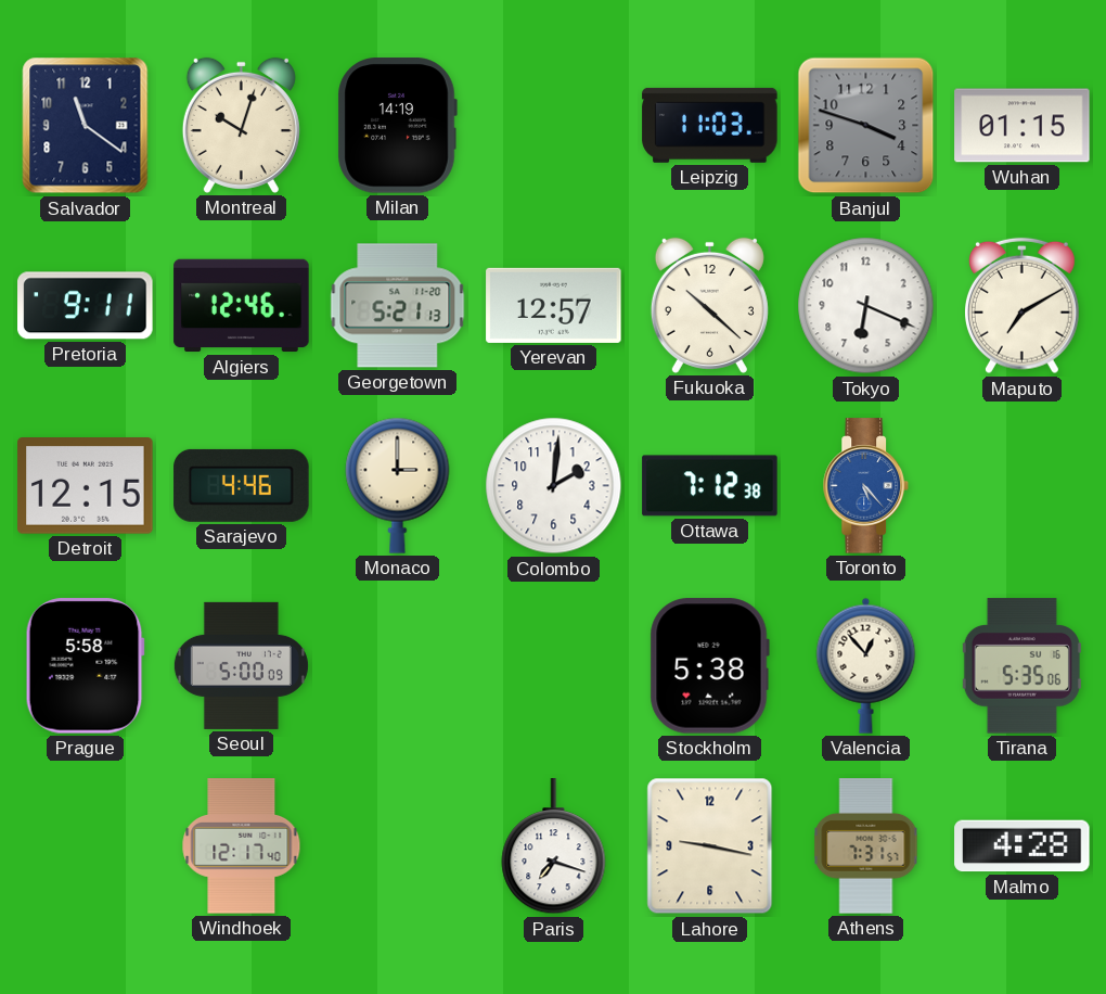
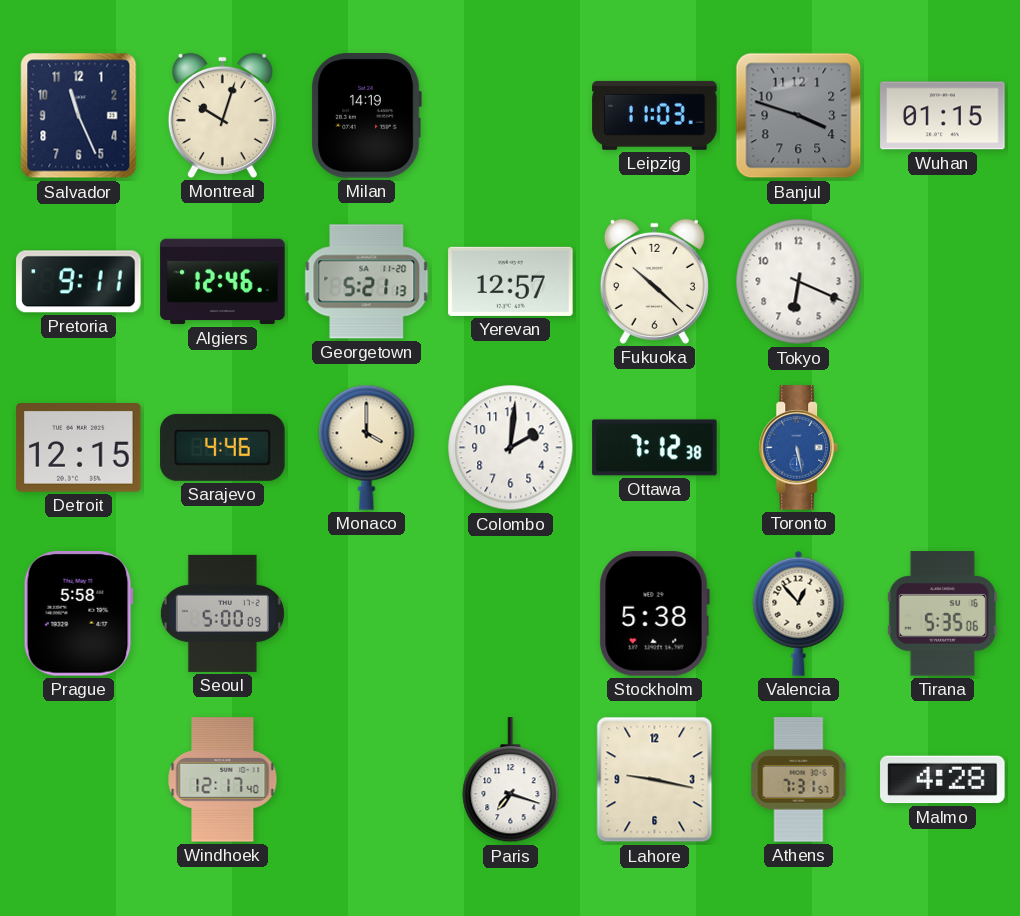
Salvador: 11:21 -> 11:26 (79, 116)
Maputo: 7:10 -> none (1021, 306)
Monaco: 3:00 -> 4:00 (367, 447)
Toronto: 5:23 -> 5:28 (799, 448)
